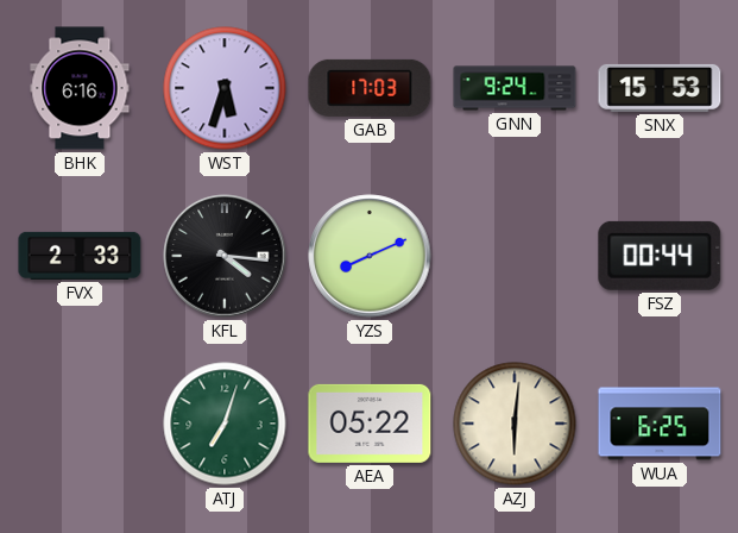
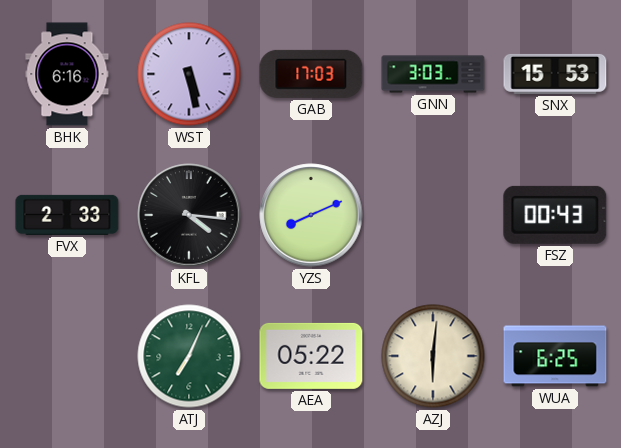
WST: 5:33 -> 5:28 (189, 74)
GNN: 9:24 -> 3:03 (433, 74)
FSZ: 00:44 -> 00:43 (555, 215)
ATJ: 7:03 -> 7:04 (189, 356)
